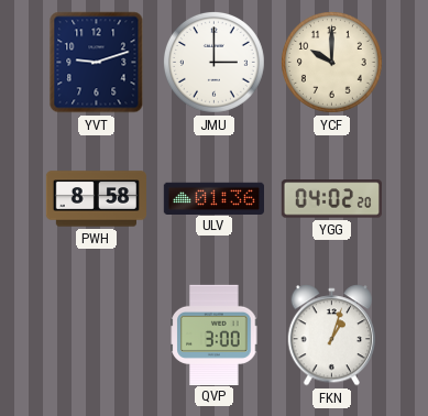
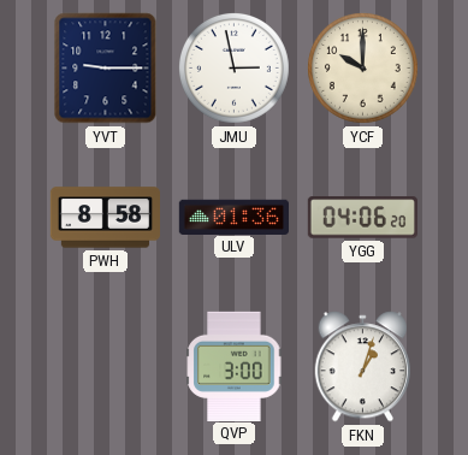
YVT: 9:12 -> 9:15 (106, 69)
JMU: 3:00 -> 2:58 (233, 67)
YGG: 04:02 -> 04:06 (362, 218)
